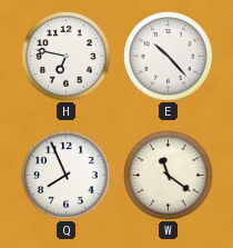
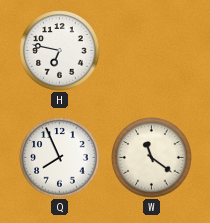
E: 10:23 -> none (169, 57)
